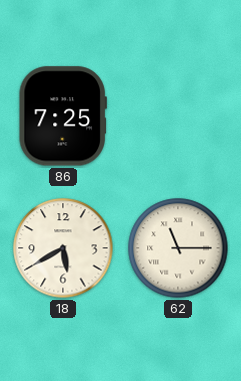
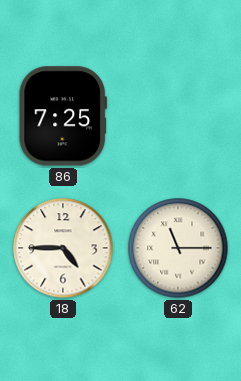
18: 5:40 -> 4:45 (63, 248)
